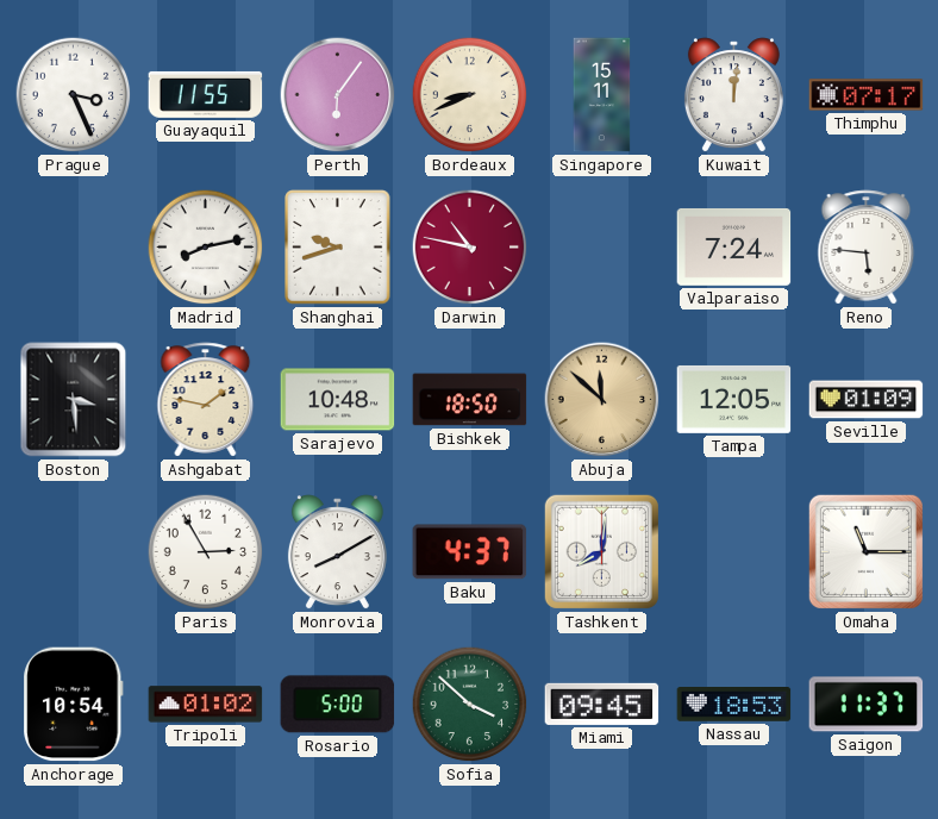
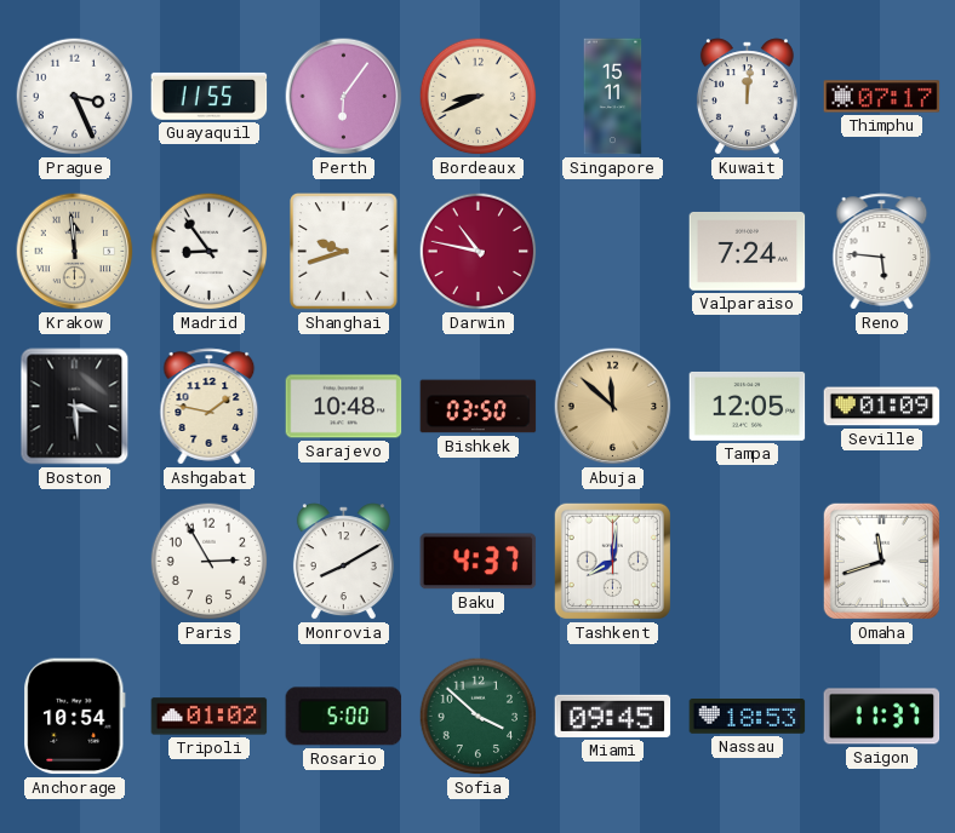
Krakow: none -> 11:59 (75, 252)
Madrid: 8:13 -> 8:54 (210, 252)
Bishkek: 18:50 -> 03:50 (479, 407)
Omaha: 11:15 -> 11:42 (881, 561)
